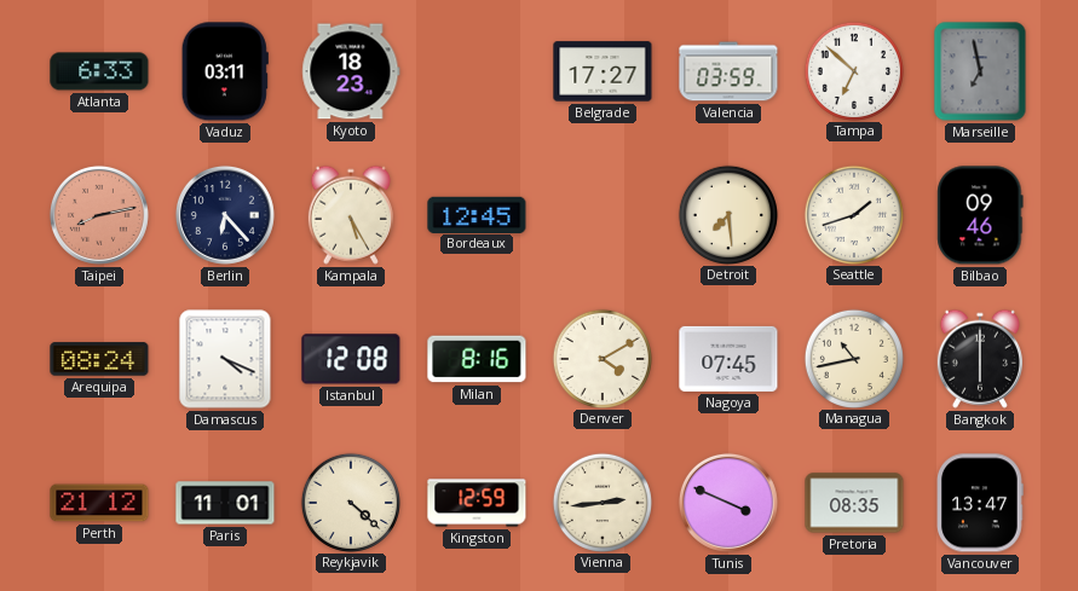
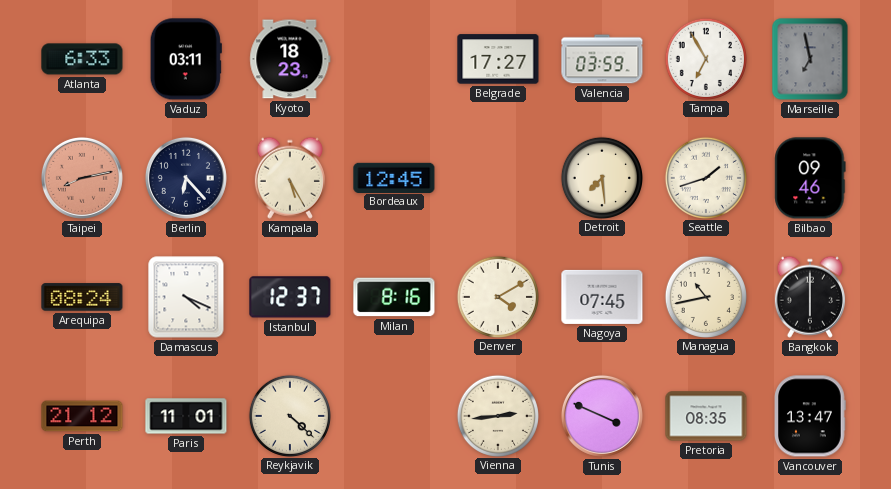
Tampa: 6:52 -> 6:55 (705, 58)
Istanbul: 12:08 -> 12:37 (290, 297)
Kingston: 12:59 -> none (477, 503)
